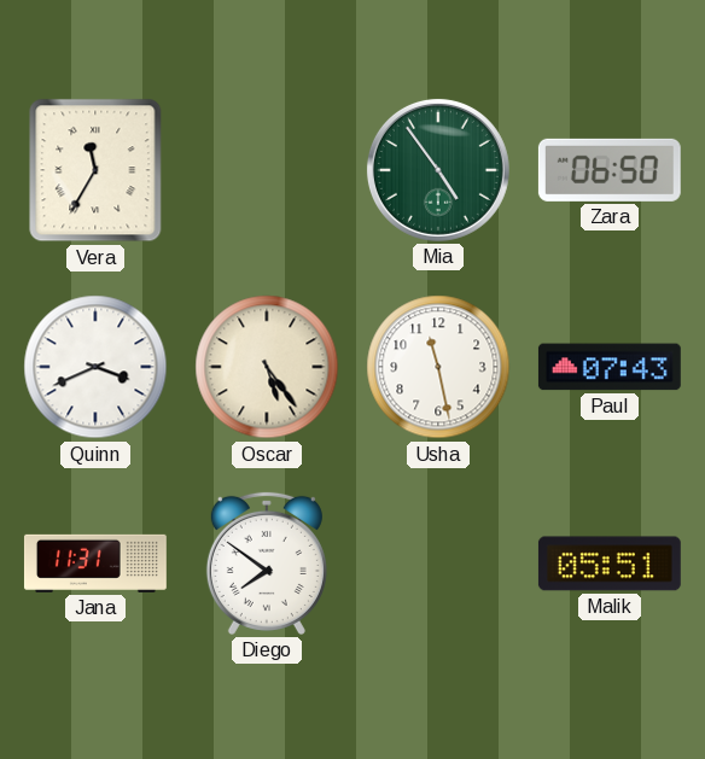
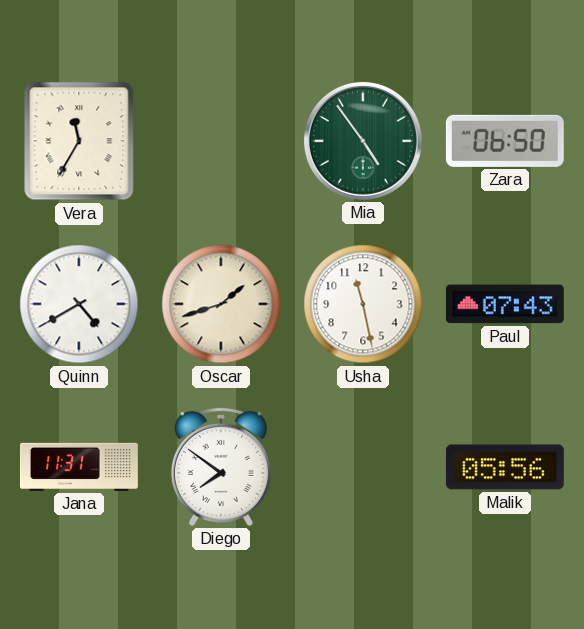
Quinn: 3:41 -> 4:40 (79, 304)
Oscar: 5:24 -> 1:42 (221, 304)
Malik: 05:51 -> 05:56 (505, 467)
